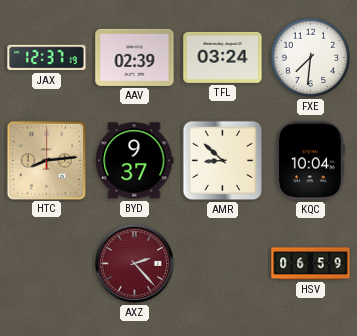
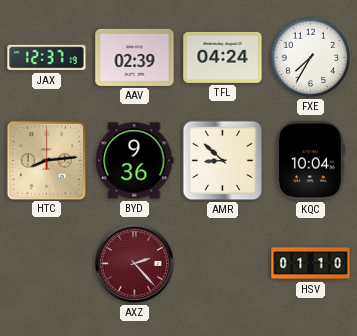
TFL: 03:24 -> 04:24 (223, 57)
FXE: 7:31 -> 7:35 (311, 58)
BYD: 9:37 -> 9:36 (135, 161)
HSV: 06:59 -> 01:10 (311, 264)
